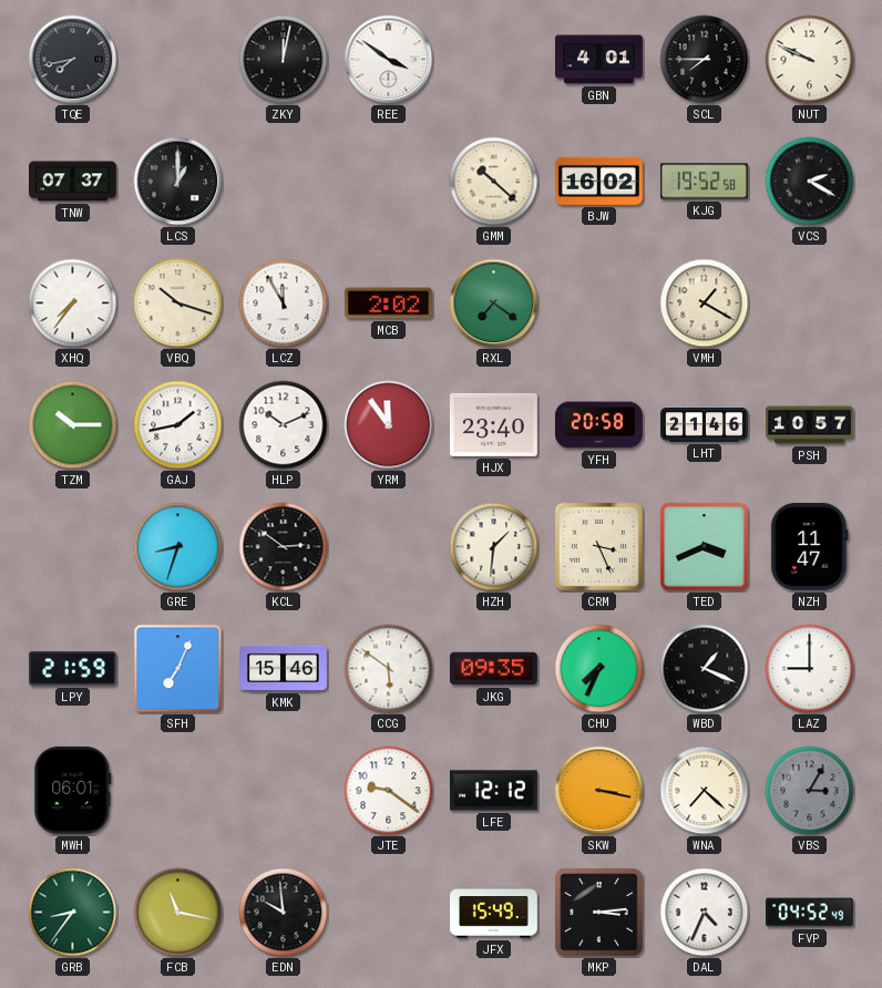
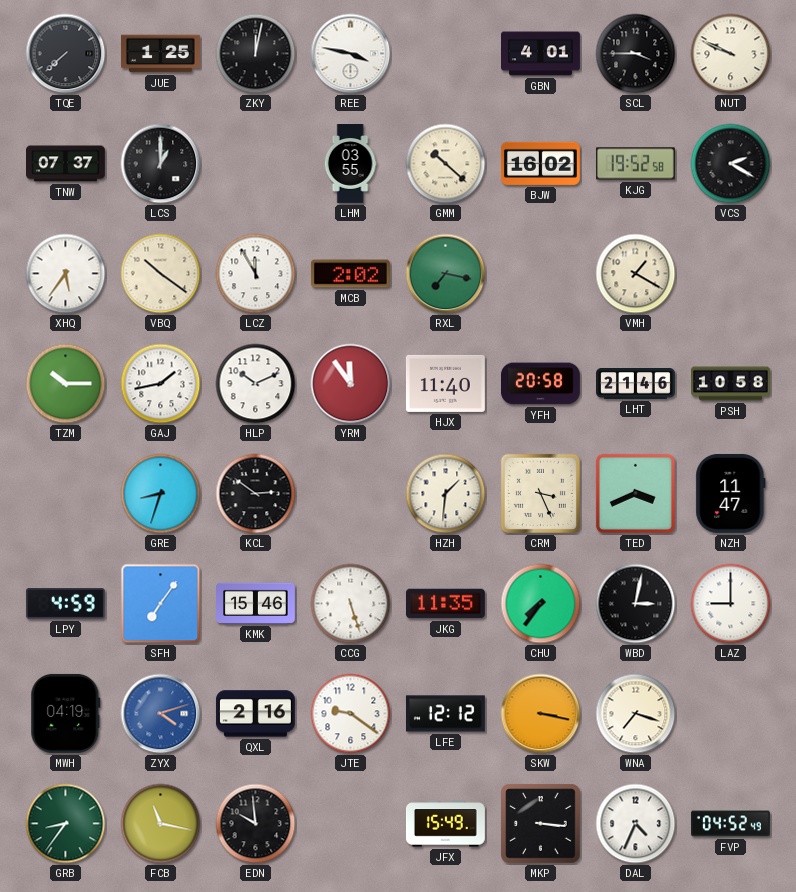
TQE: 7:43 -> 7:38 (66, 54)
JUE: none -> 1:25 (161, 54)
REE: 3:51 -> 3:47 (351, 54)
SCL: 7:45 -> 3:45 (636, 54)
LHM: none -> 03:55 (350, 164)
XHQ: 7:36 -> 5:36 (66, 274)
VBQ: 10:18 -> 10:21 (161, 274)
RXL: 7:21 -> 7:17 (446, 274)
HJX: 23:40 -> 11:40 (445, 383)
PSH: 10:57 -> 10:58 (731, 384)
LPY: 21:59 -> 4:59 (65, 604)
SFH: 7:04 -> 7:06 (161, 604)
CCG: 5:51 -> 5:27 (351, 604)
JKG: 09:35 -> 11:35 (446, 604)
CHU: 7:34 -> 7:36 (541, 604)
WBD: 1:19 -> 3:02 (636, 604)
MWH: 06:01 -> 04:19 (66, 713)
ZYX: none -> 4:12 (161, 714)
QXL: none -> 2:16 (255, 714)
WNA: 7:22 -> 7:18 (636, 714)
VBS: 3:05 -> none (810, 791)
MKP: 3:14 -> 3:16 (541, 824)
